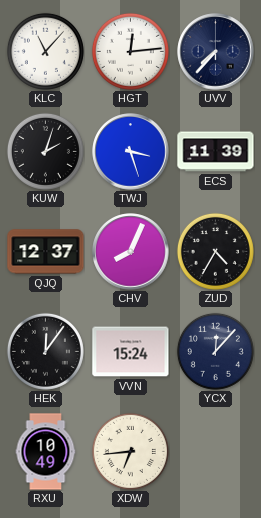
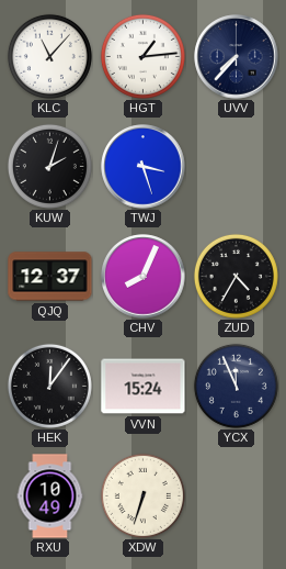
HGT: 12:14 -> 1:14 (142, 56)
ECS: 11:39 -> none (216, 152)
YCX: 12:07 -> 11:56 (236, 386)
XDW: 6:44 -> 6:33 (142, 495)
